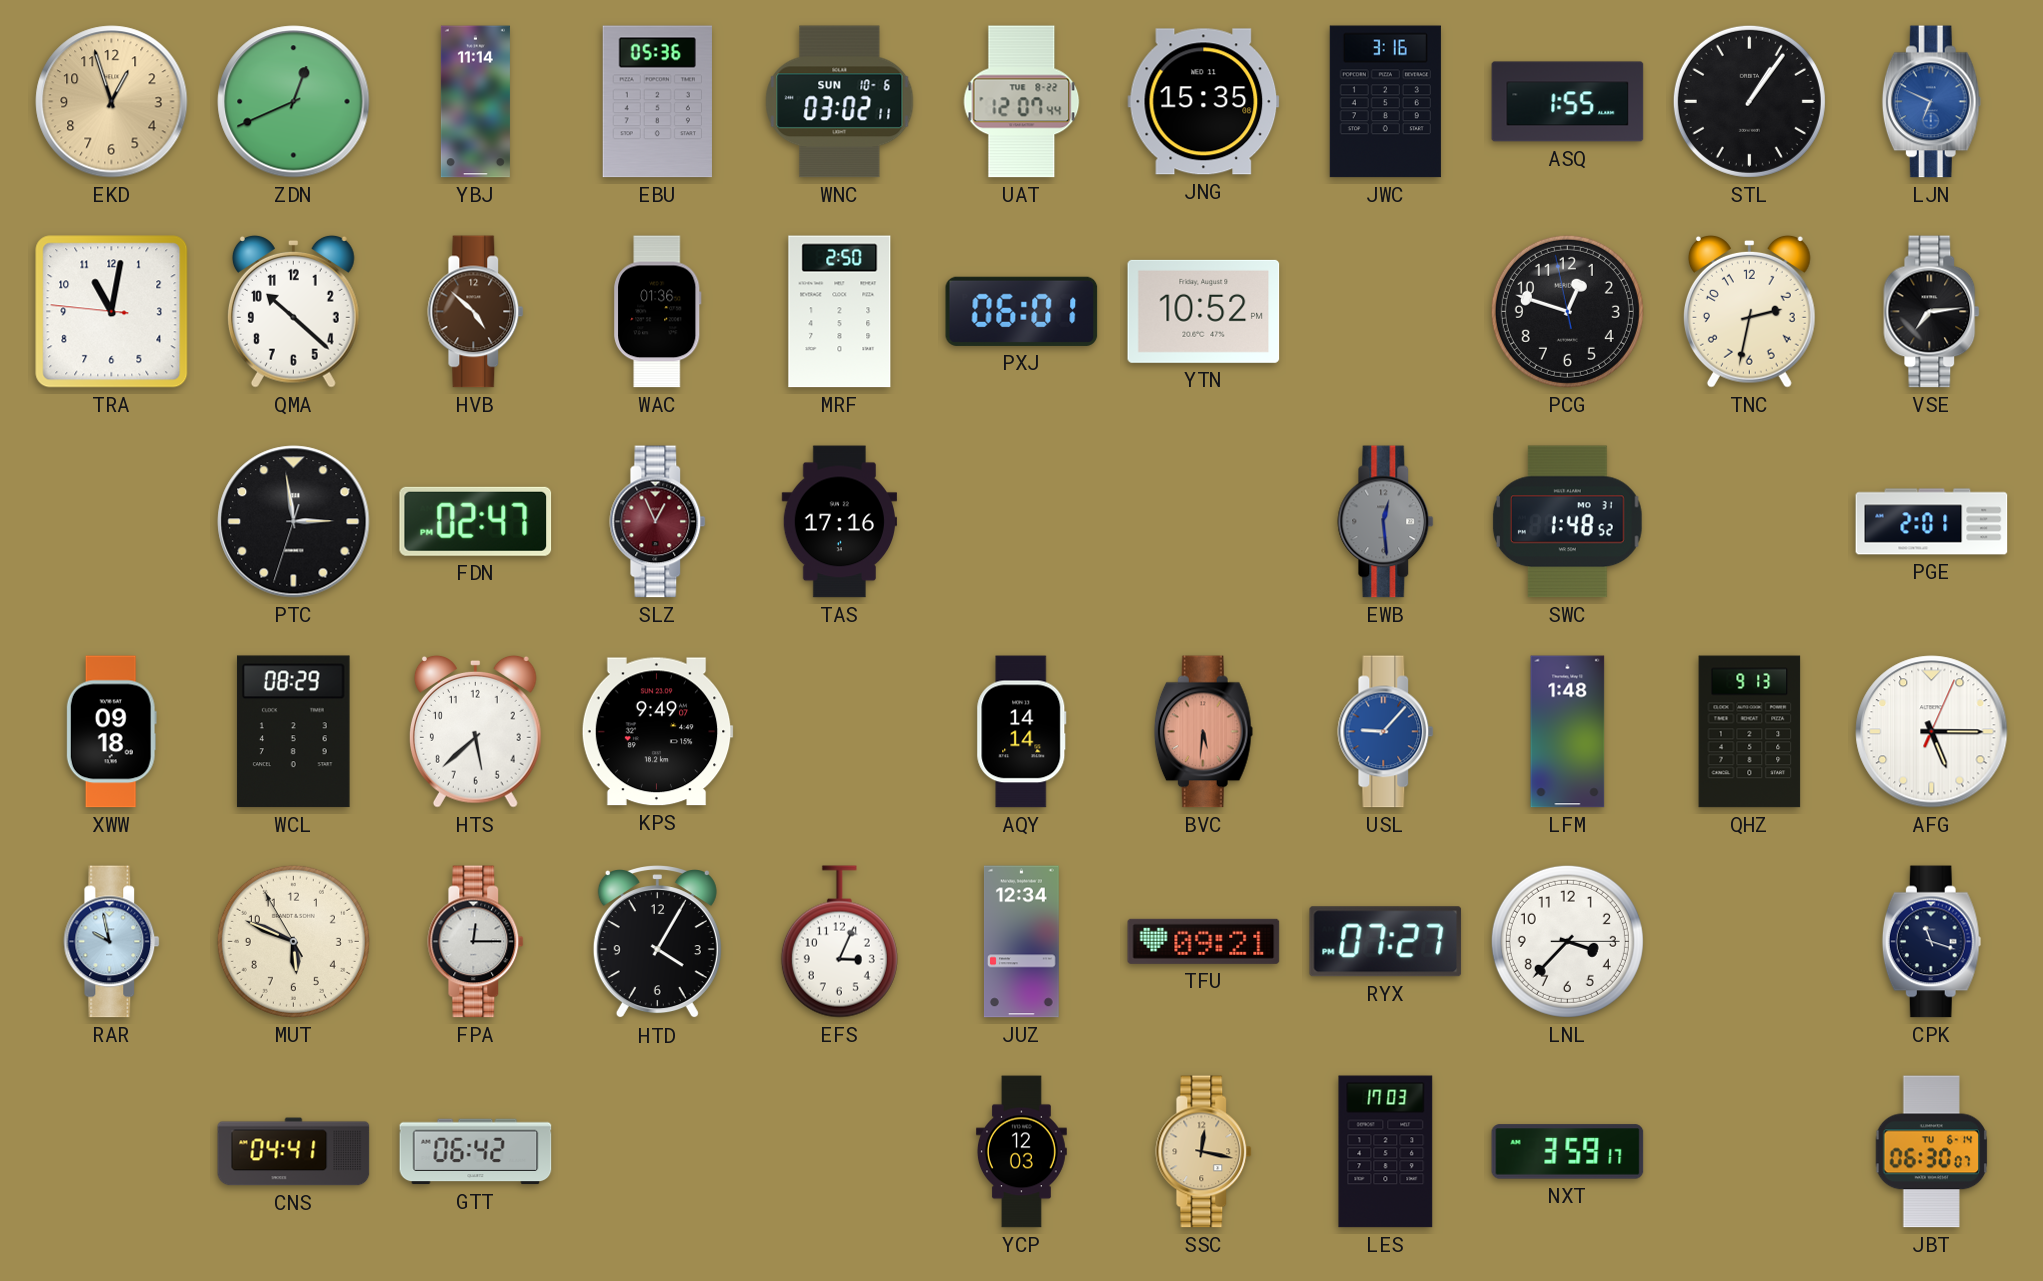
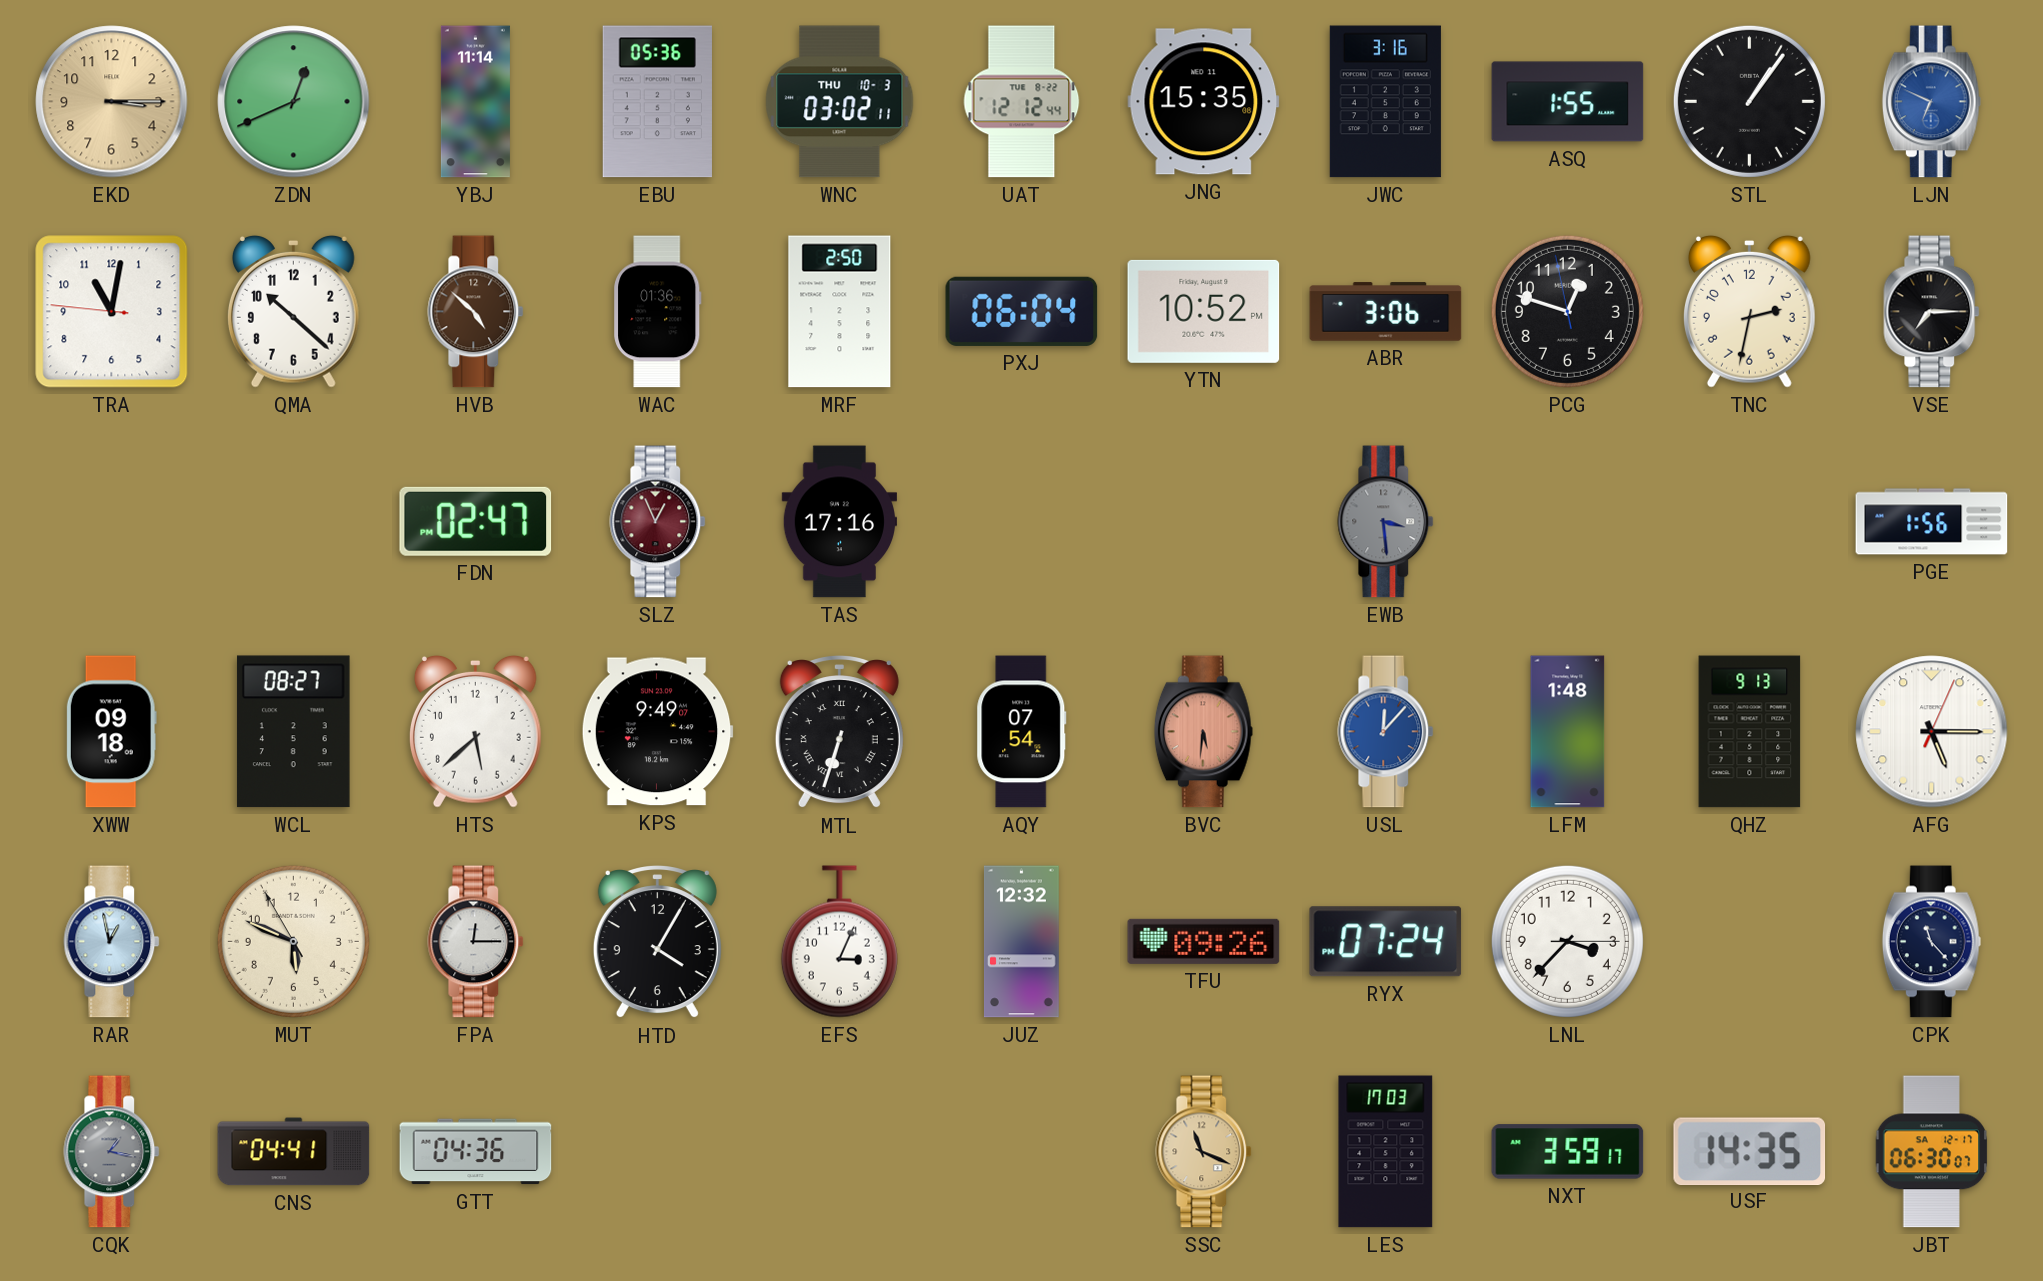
EKD: 12:57 -> 3:15 (112, 102)
WNC date: SUN 10-6 -> THU 10-3 (840, 102)
UAT: 12:07 -> 12:12 (1022, 102)
PXJ: 06:01 -> 06:04 (1022, 311)
ABR: none -> 3:06 (1386, 312)
VSE: 7:14 -> 7:15 (1932, 312)
PTC: 2:58 -> none (294, 522)
EWB: 12:29 -> 3:29 (1386, 522)
SWC: 1:48 -> none (1567, 522)
PGE: 2:01 -> 1:56 (1932, 522)
WCL: 08:29 -> 08:27 (293, 732)
MTL: none -> 6:33 (839, 733)
AQY: 14:14 -> 07:54 (1022, 732)
USL: 9:07 -> 12:07 (1386, 732)
RAR: 9:58 -> 12:58 (112, 942)
JUZ: 12:34 -> 12:32 (1021, 942)
TFU: 09:21 -> 09:26 (1204, 941)
RYX: 07:27 -> 07:24 (1386, 942)
CPK: 11:18 -> 11:23 (1931, 942)
CQK: none -> 1:17 (112, 1152)
GTT: 06:42 -> 04:36 (476, 1152)
YCP: 12:03 -> none (1021, 1152)
SSC: 12:17 -> 11:19 (1204, 1152)
USF: none -> 14:35 (1750, 1151)
JBT date: TU 6-14 -> SA 12-17 (1932, 1152)
